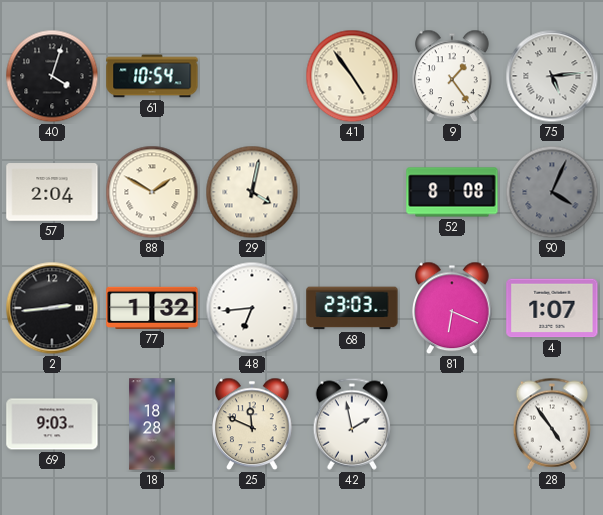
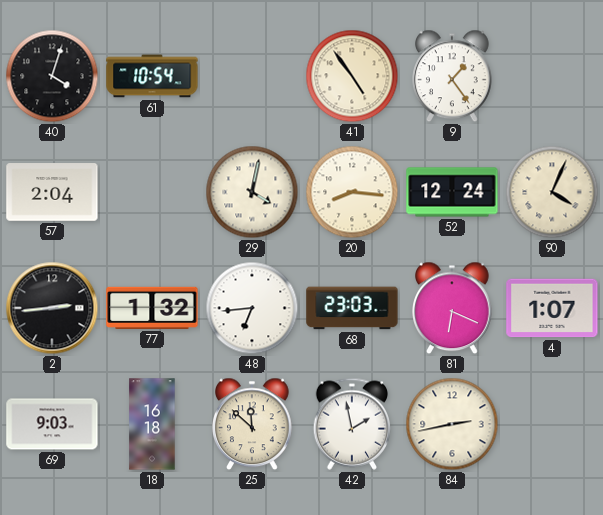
75: 5:14 -> none (552, 76)
88: 1:50 -> none (152, 192)
20: none -> 8:16 (352, 192)
52: 8:08 -> 12:24 (452, 192)
90 dial: grey -> cream (552, 192)
18: 18:28 -> 16:18 (152, 424)
25: 11:49 -> 11:52 (253, 424)
84: none -> 2:43 (452, 424)
28: 4:54 -> none (552, 424)
